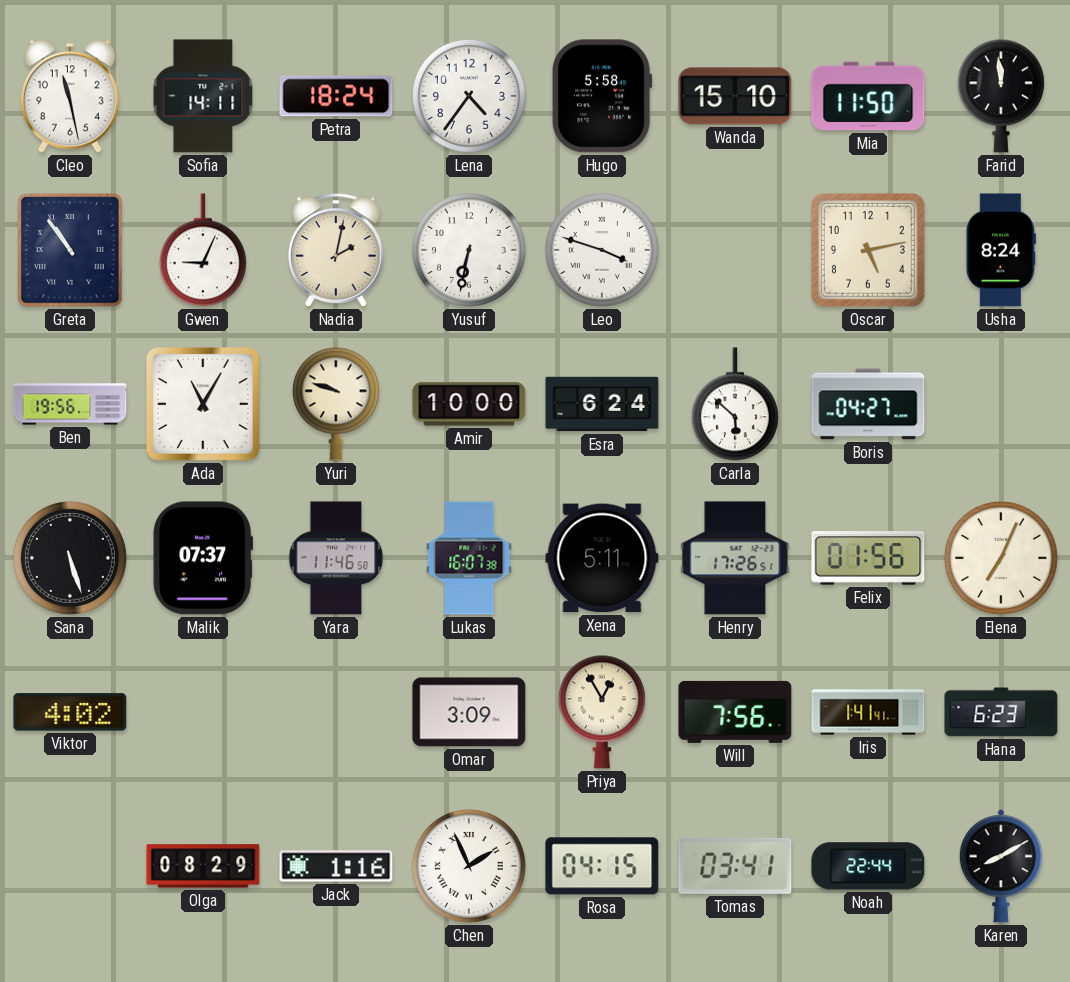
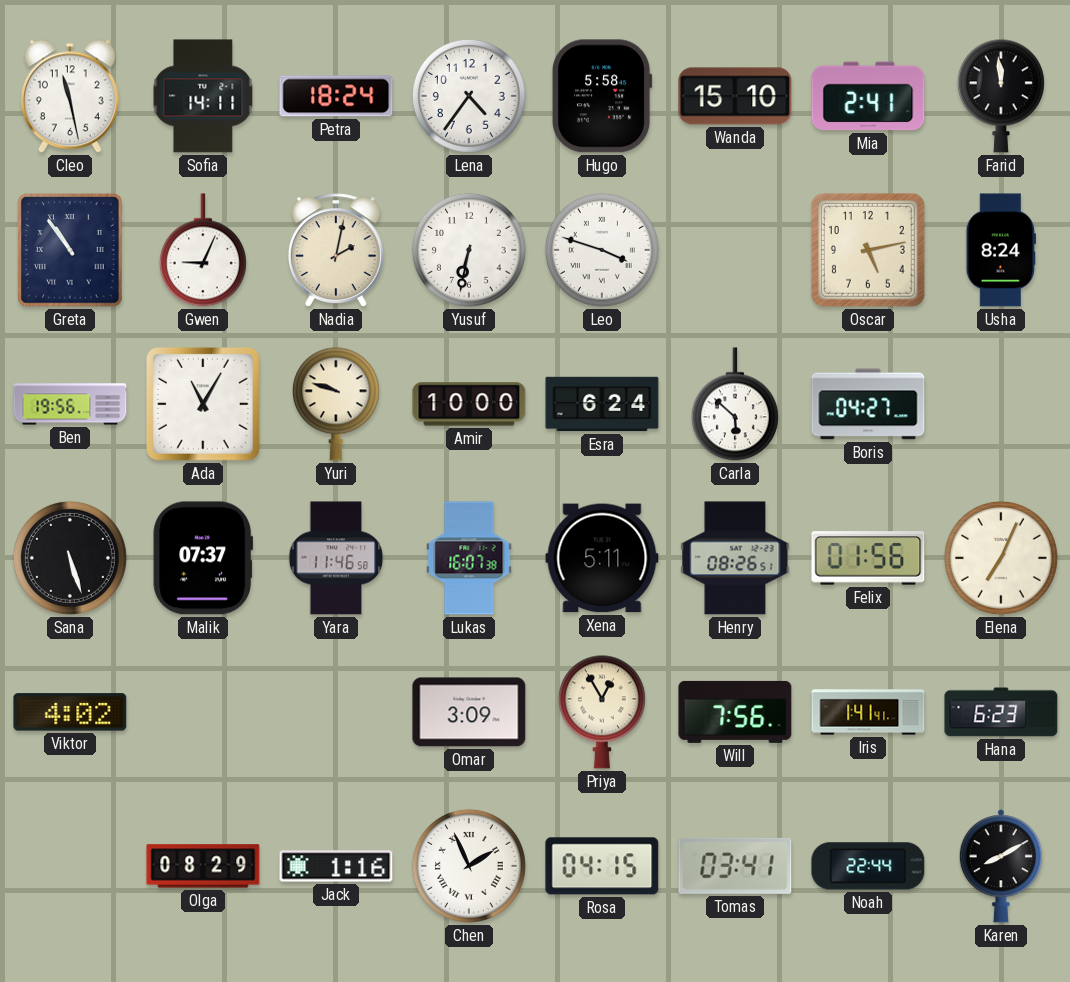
Mia: 11:50 -> 2:41 (868, 96)
Henry: 17:26 -> 08:26 (735, 558)
